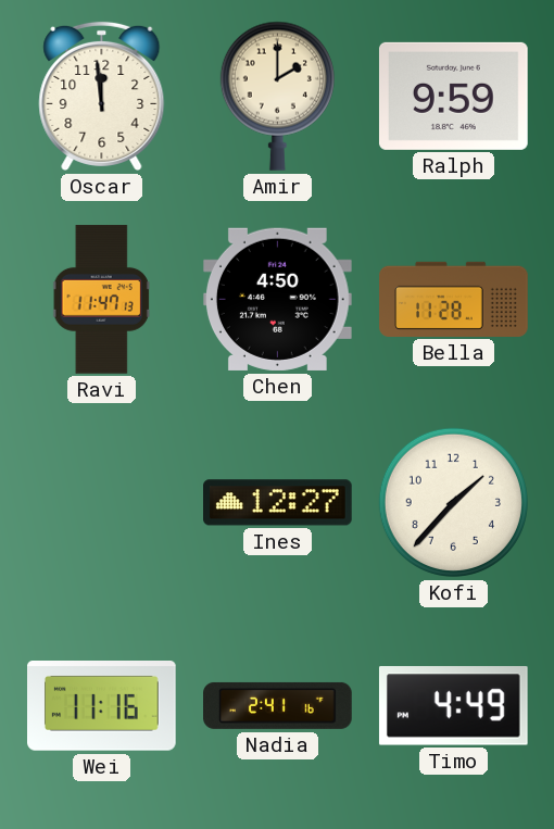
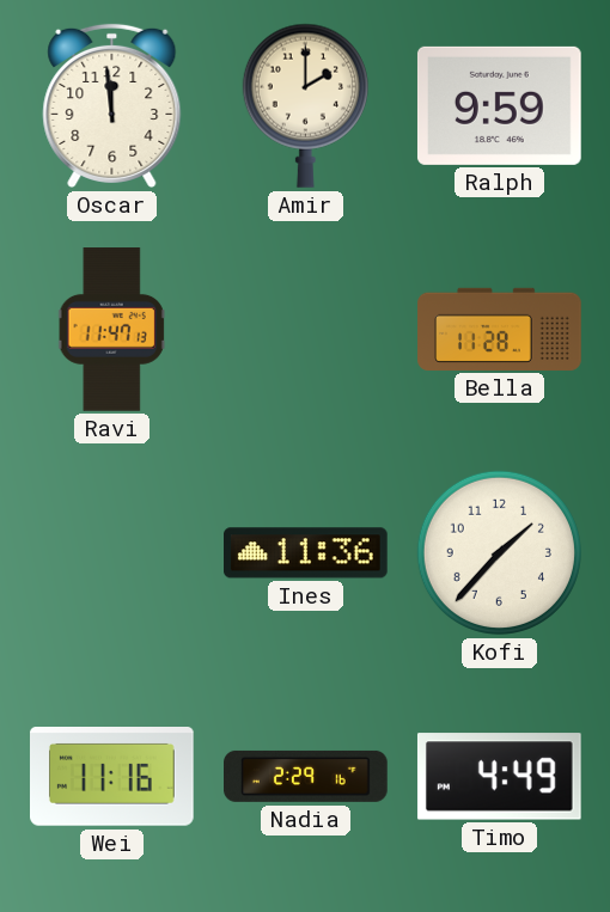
Chen: 4:50 -> none (277, 299)
Ines: 12:27 -> 11:36 (306, 553)
Nadia: 2:41 -> 2:29 (306, 776)
